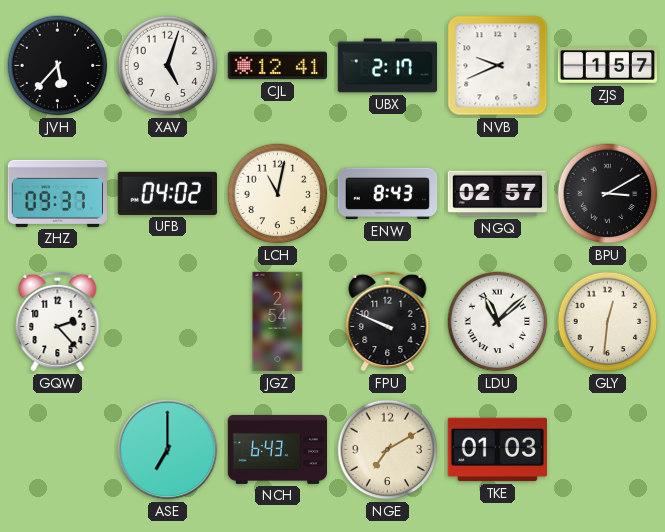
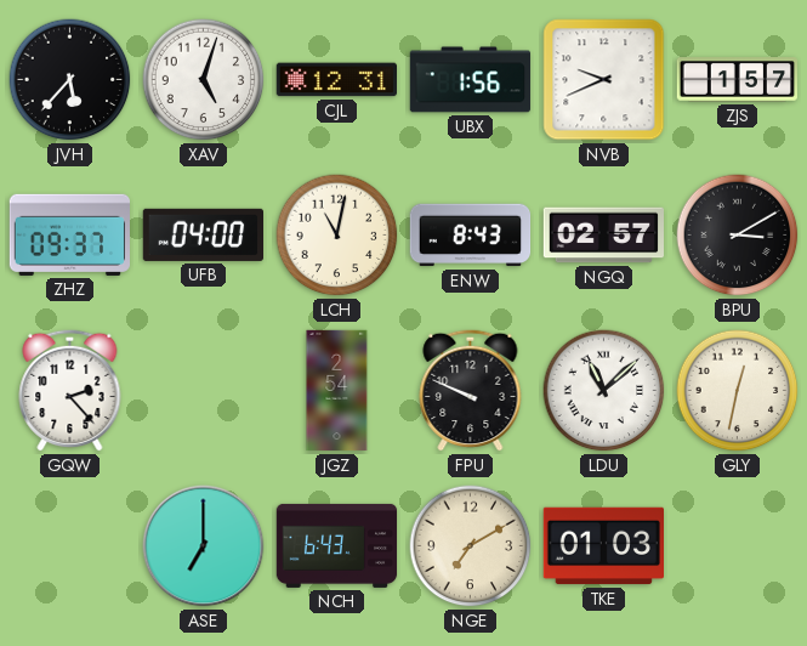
CJL: 12:41 -> 12:31 (336, 80)
UBX: 2:17 -> 1:56 (471, 80)
UFB: 04:02 -> 04:00 (203, 234)
GLY: 12:31 -> 12:32 (738, 391)
